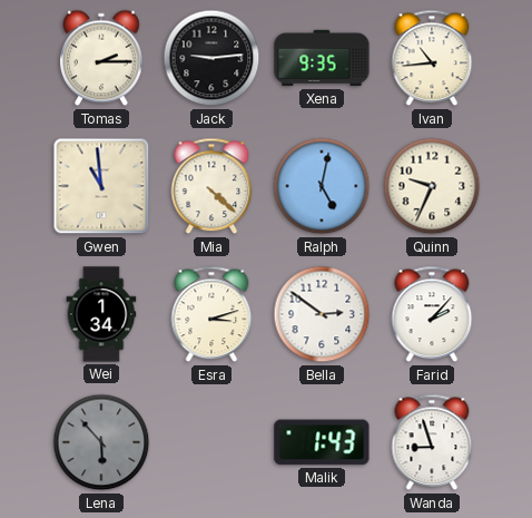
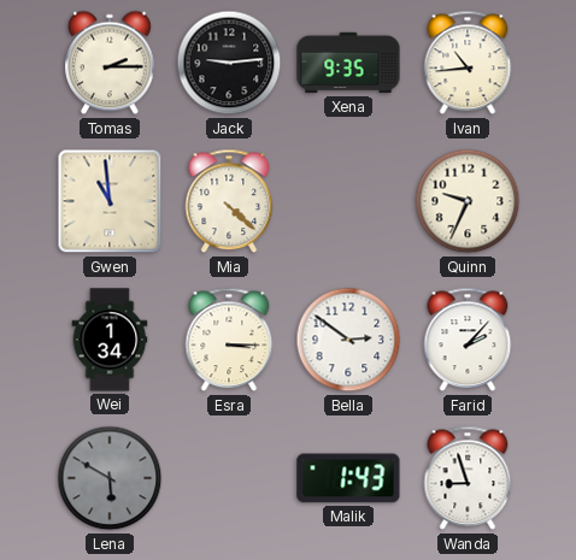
Ralph: 5:02 -> none (322, 186)
Esra: 3:12 -> 3:15 (229, 340)
Lena: 5:53 -> 5:50 (110, 478)
